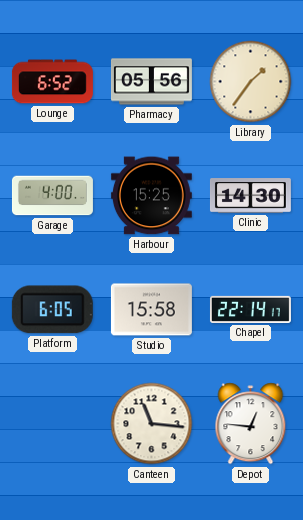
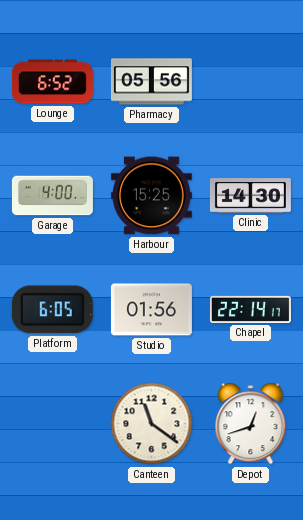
Library: 1:36 -> none (251, 82)
Studio: 15:58 -> 01:56 (151, 310)
Canteen: 11:16 -> 11:21 (152, 424)
Depot: 12:46 -> 12:42 (251, 424)
